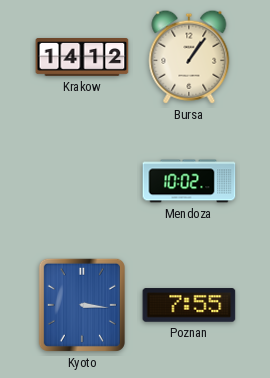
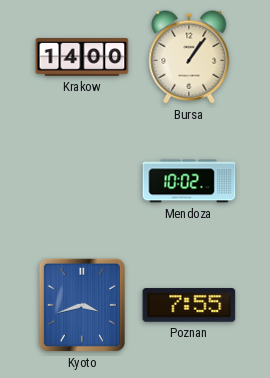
Krakow: 14:12 -> 14:00 (82, 58)
Kyoto: 3:16 -> 3:42 (82, 305)
